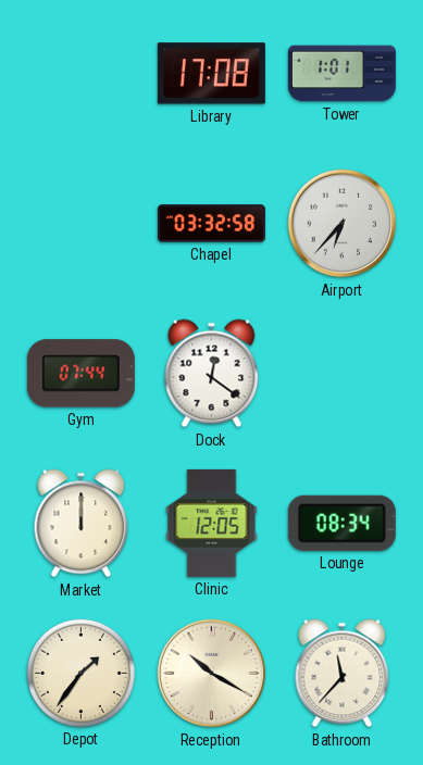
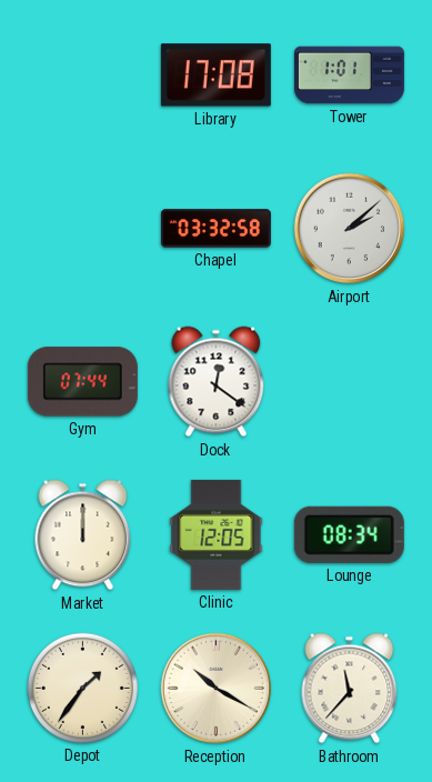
Airport: 6:37 -> 2:08 (350, 229)
